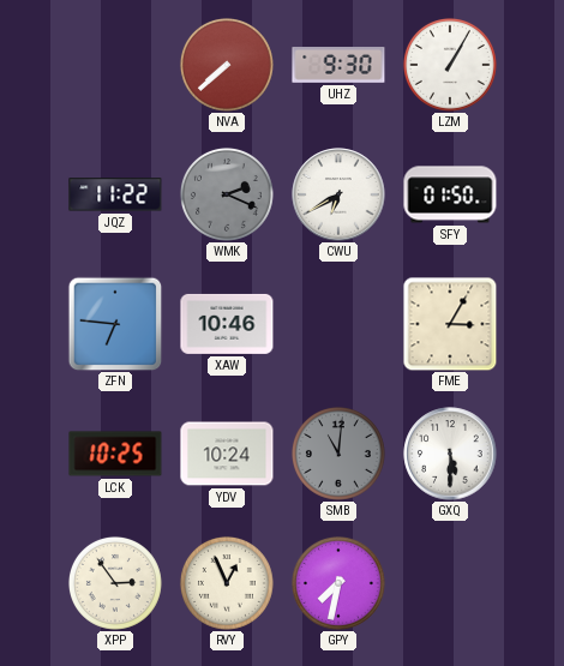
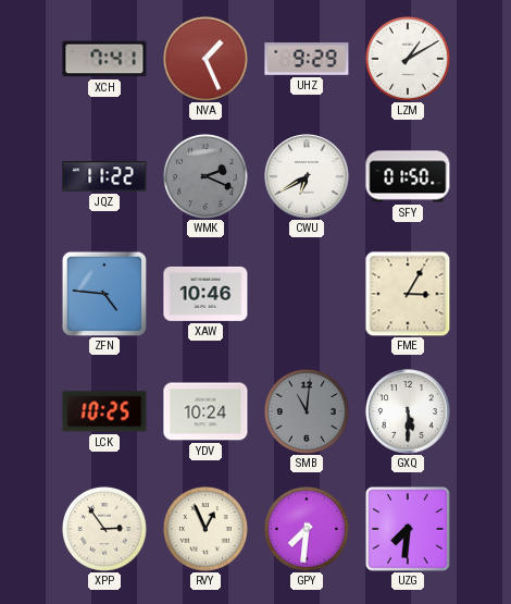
XCH: none -> 7:41 (104, 59)
NVA: 7:38 -> 1:26 (205, 59)
UHZ: 9:30 -> 9:29 (307, 60)
LZM: 1:05 -> 1:10 (408, 59)
ZFN: 6:46 -> 4:46 (104, 294)
GPY: 7:32 -> 7:31 (307, 529)
UZG: none -> 7:31 (408, 529)
